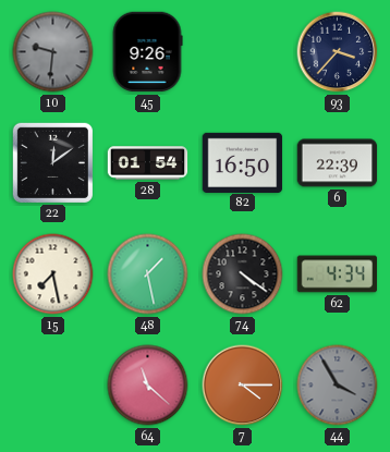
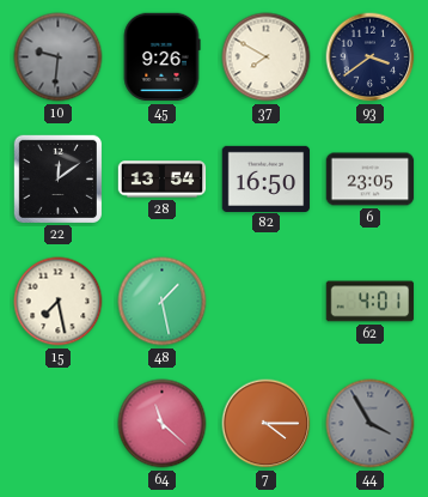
37: none -> 7:50 (267, 57)
93: 3:37 -> 3:39 (371, 57)
28: 01:54 -> 13:54 (163, 180)
6: 22:39 -> 23:05 (371, 180)
74: 4:21 -> none (243, 274)
62: 4:34 -> 4:01 (371, 302)
